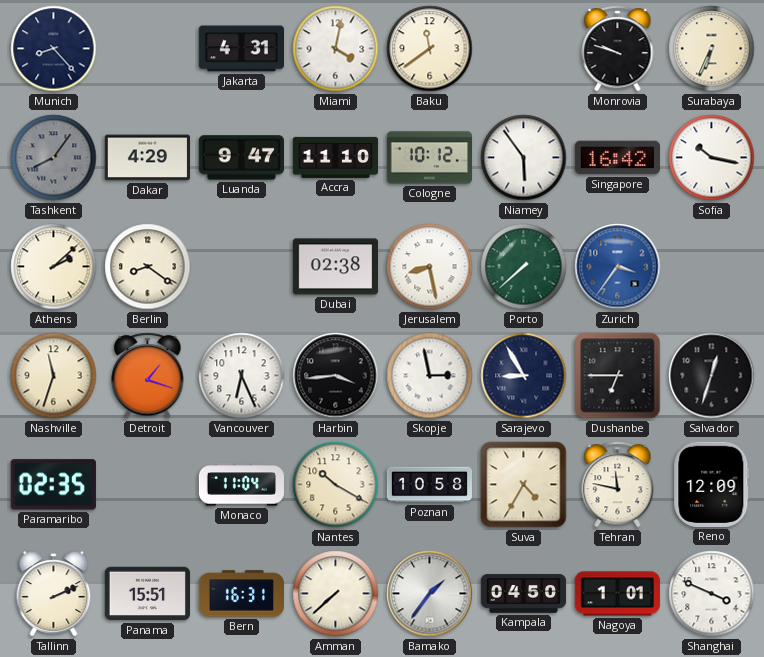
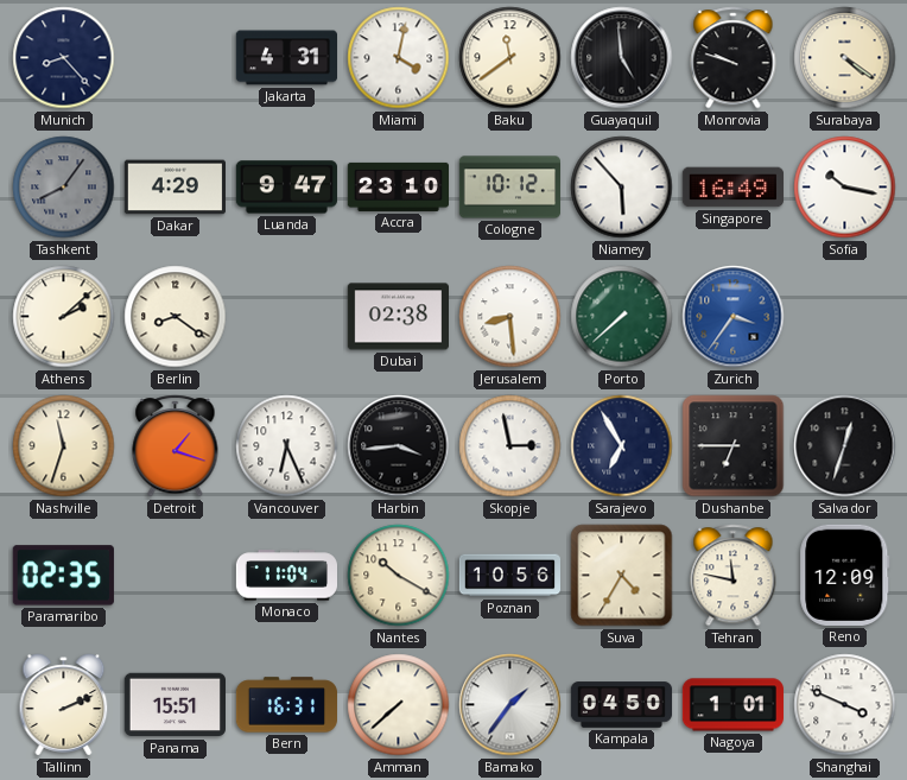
Guayaquil: none -> 4:59 (622, 58)
Surabaya: 6:34 -> 4:21 (845, 58)
Accra: 11:10 -> 23:10 (398, 186)
Niamey: 5:54 -> 5:53 (622, 188)
Singapore: 16:42 -> 16:49 (732, 188)
Jerusalem: 8:28 -> 8:29 (510, 317)
Sarajevo: 8:55 -> 6:55 (622, 446)
Poznan: 10:58 -> 10:56 (510, 576)
